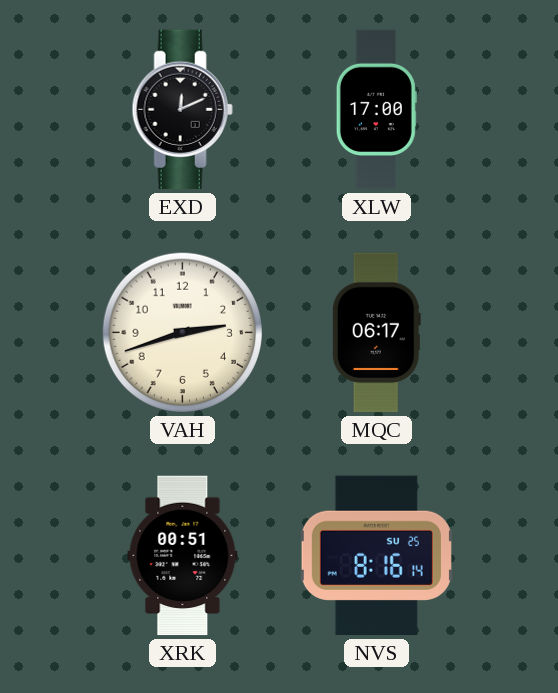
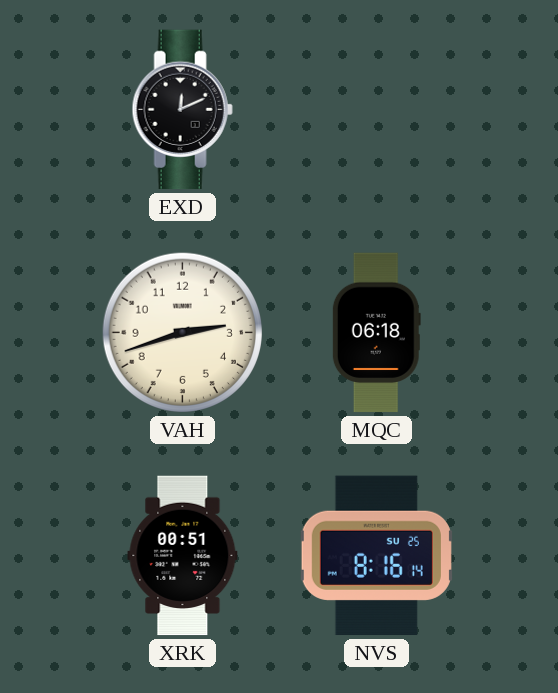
XLW: 17:00 -> none (376, 110)
MQC: 06:17 -> 06:18 (376, 333)
